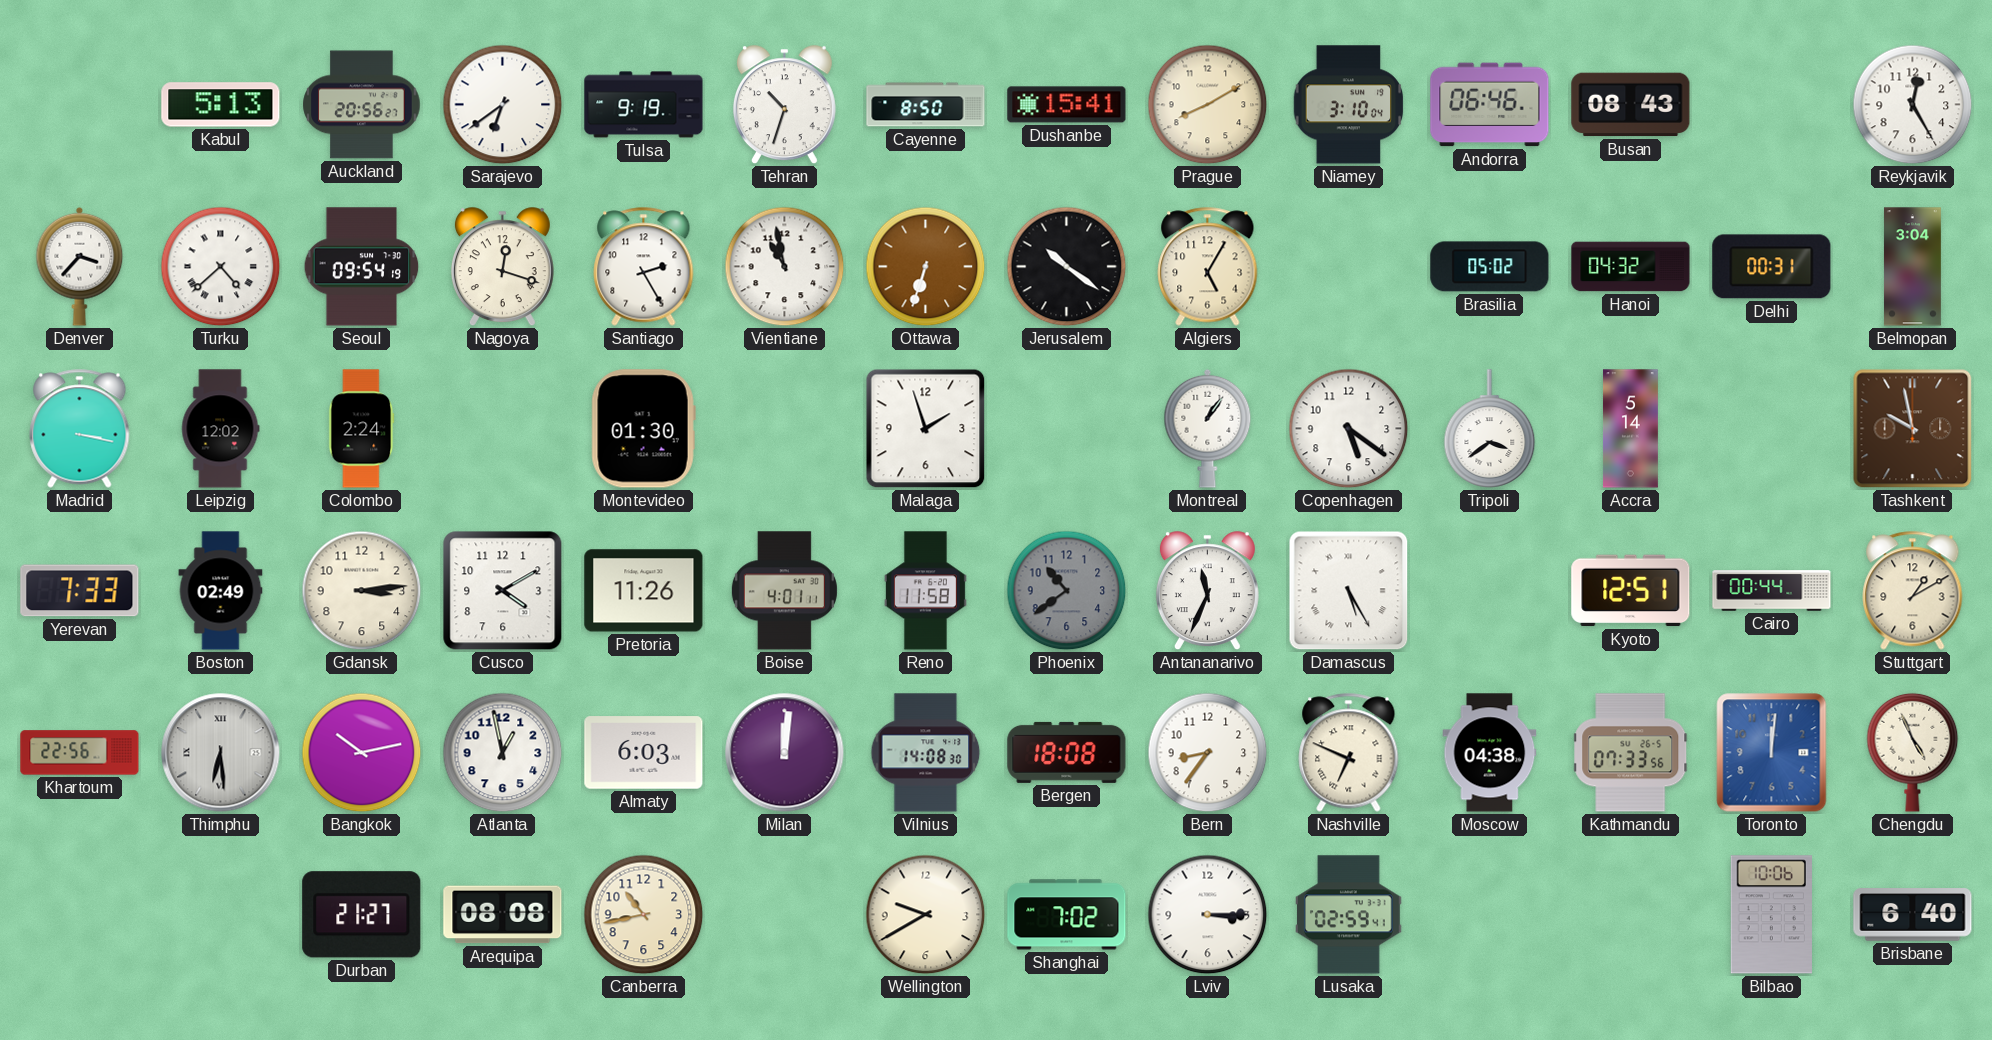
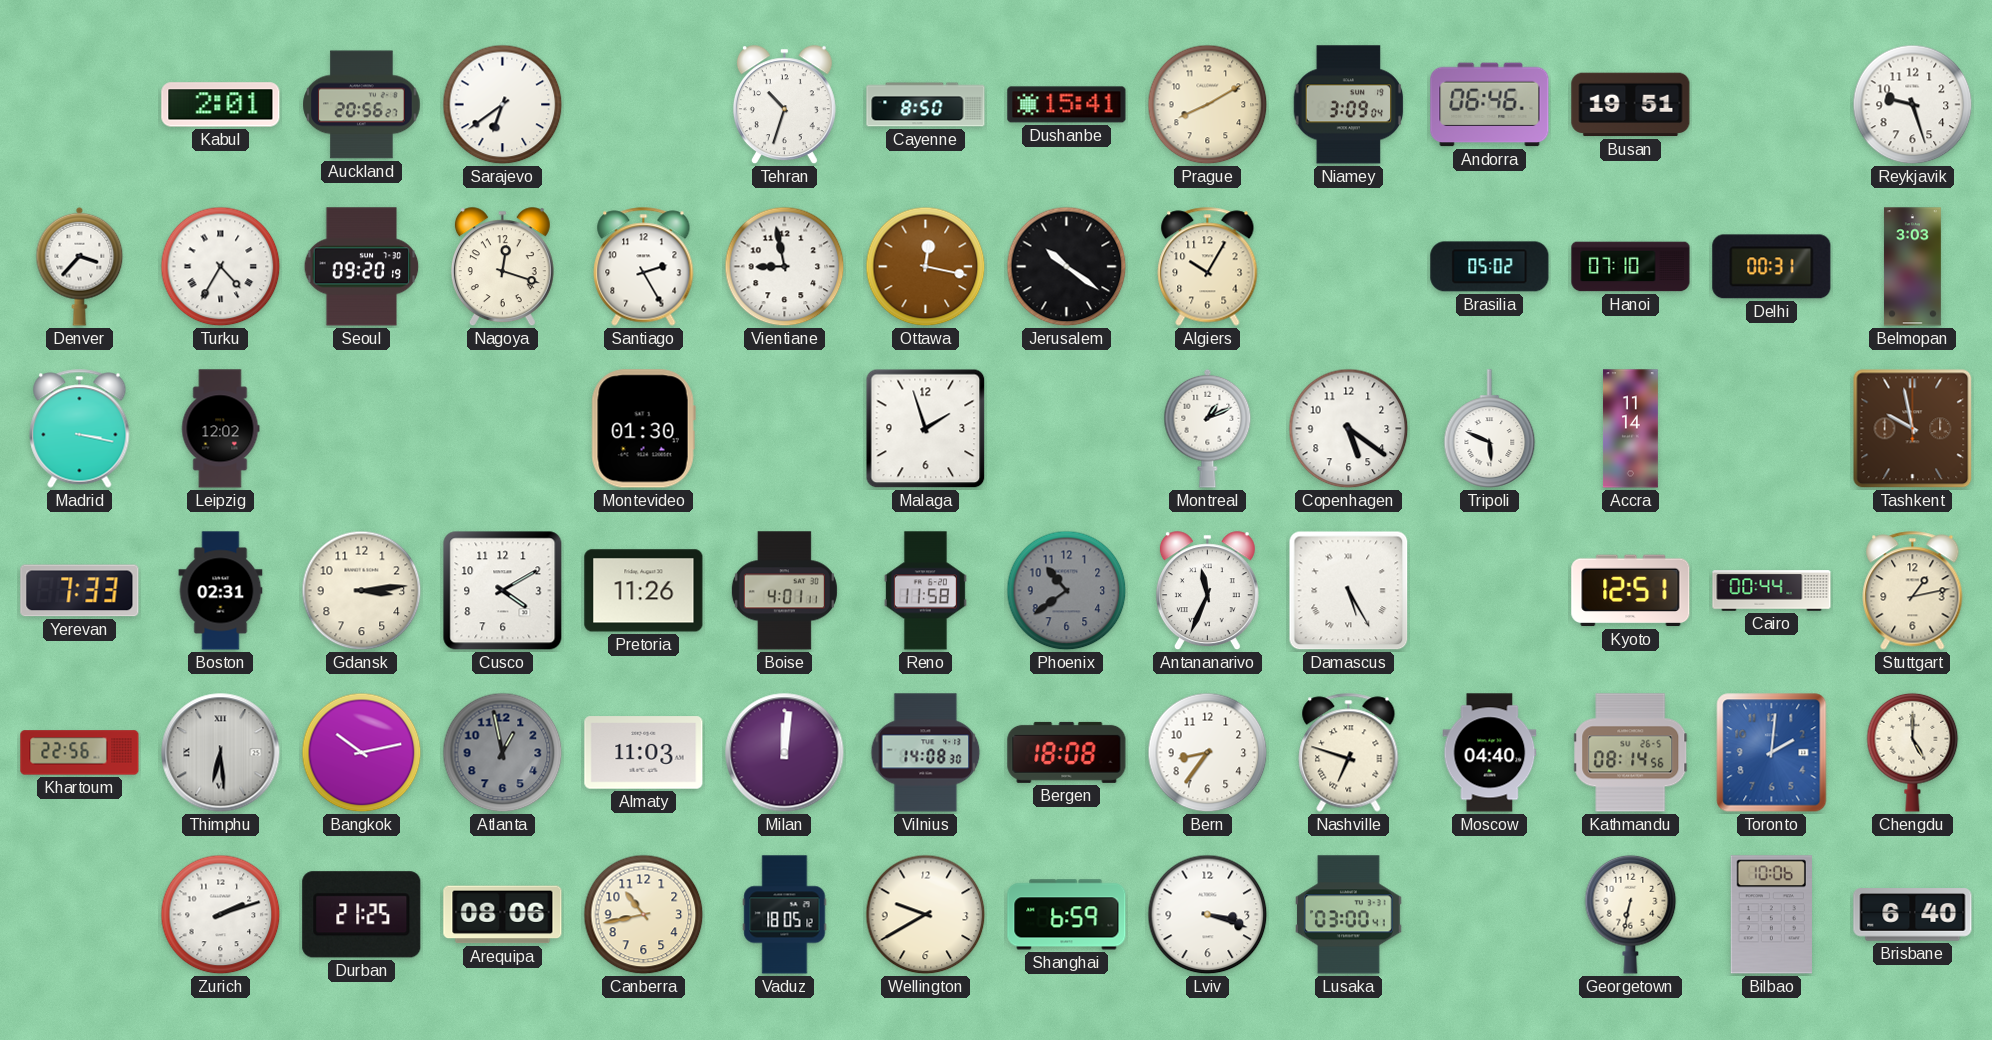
Kabul: 5:13 -> 2:01 (221, 105)
Tulsa: 9:19 -> none (644, 105)
Niamey: 3:10 -> 3:09 (1349, 105)
Busan: 08:43 -> 19:51 (1631, 105)
Reykjavik: 12:25 -> 9:27 (1913, 105)
Turku: 4:38 -> 4:35 (221, 267)
Seoul: 09:54 -> 09:20 (362, 267)
Vientiane: 10:58 -> 8:58 (785, 267)
Ottawa: 6:33 -> 12:17 (926, 267)
Algiers: 5:05 -> 10:05 (1208, 267)
Hanoi: 04:32 -> 07:10 (1631, 267)
Belmopan: 3:04 -> 3:03 (1912, 267)
Colombo: 2:24 -> none (362, 429)
Montreal: 1:06 -> 1:11 (1208, 428)
Tripoli: 3:39 -> 5:49 (1490, 429)
Accra: 5:14 -> 11:14 (1630, 429)
Boston: 02:49 -> 02:31 (221, 591)
Stuttgart: 1:10 -> 1:13 (1913, 591)
Atlanta dial: white -> grey (503, 753)
Almaty: 6:03 -> 11:03 (644, 753)
Nashville: 6:49 -> 6:48 (1349, 753)
Moscow: 04:38 -> 04:40 (1490, 753)
Kathmandu: 07:33 -> 08:14 (1631, 753)
Toronto: 12:01 -> 2:01 (1772, 753)
Chengdu: 4:56 -> 5:00 (1913, 752)
Zurich: none -> 2:12 (221, 915)
Durban: 21:27 -> 21:25 (362, 915)
Arequipa: 08:08 -> 08:06 (503, 915)
Vaduz: none -> 18:05 (785, 915)
Shanghai: 7:02 -> 6:59 (1067, 915)
Lviv: 3:15 -> 3:18 (1208, 915)
Lusaka: 02:59 -> 03:00 (1349, 915)
Georgetown: none -> 6:32 (1631, 914)
